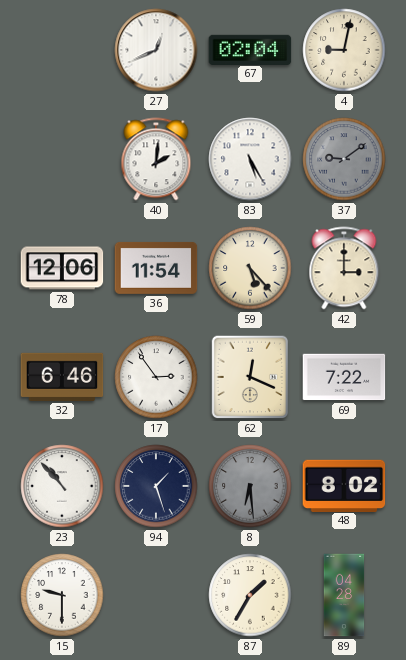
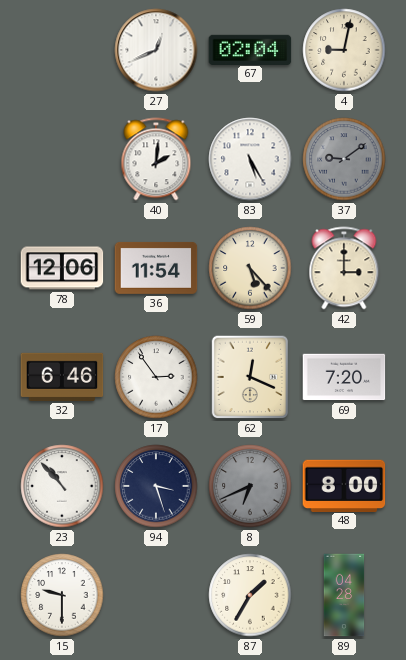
69: 7:22 -> 7:20 (344, 377)
94: 1:27 -> 3:27 (156, 486)
8: 6:29 -> 6:41 (250, 486)
48: 8:02 -> 8:00 (344, 485)
